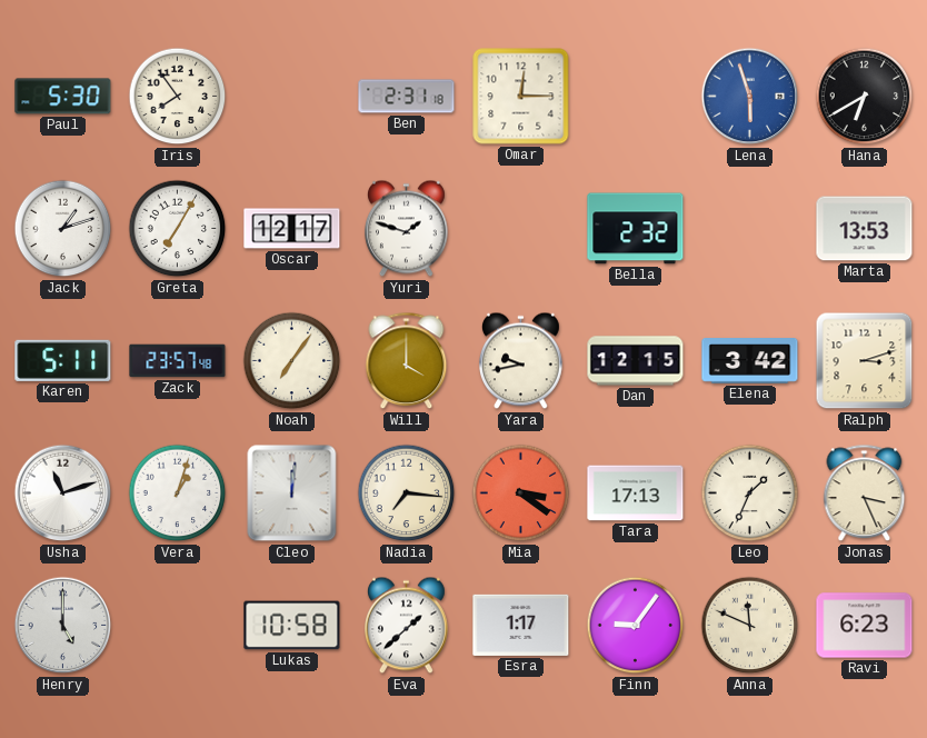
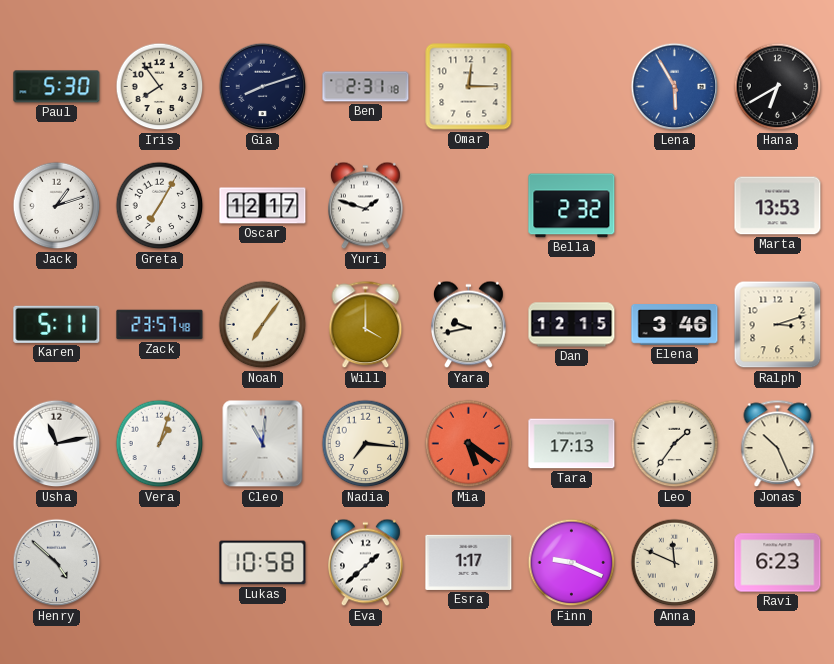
Gia: none -> 8:12 (263, 87)
Lena: 5:57 -> 5:55 (675, 87)
Elena: 3:42 -> 3:46 (675, 325)
Usha: 11:12 -> 11:13 (57, 444)
Cleo: 12:01 -> 11:01 (263, 444)
Mia: 3:21 -> 5:21 (469, 444)
Leo: 1:34 -> 1:36 (675, 444)
Jonas: 3:26 -> 10:26 (778, 444)
Henry: 5:00 -> 4:52 (57, 563)
Finn: 9:06 -> 9:19 (572, 563)
